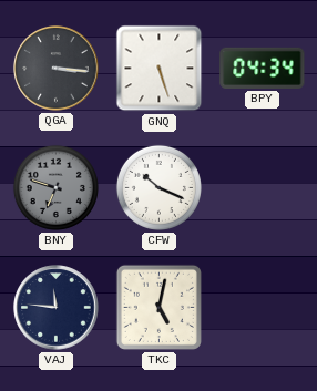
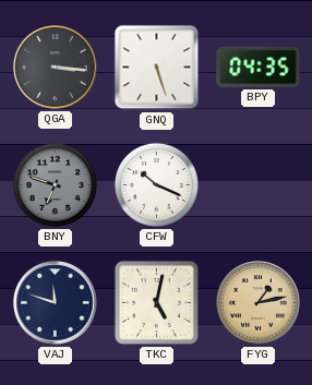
BPY: 04:34 -> 04:35 (259, 67)
VAJ: 11:46 -> 11:48 (56, 303)
FYG: none -> 1:13 (259, 303)
